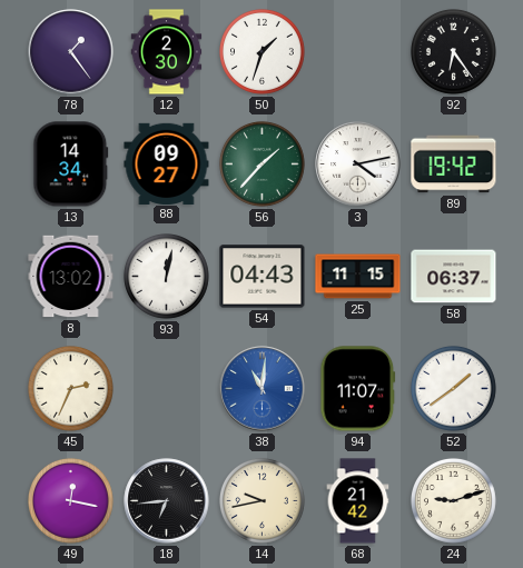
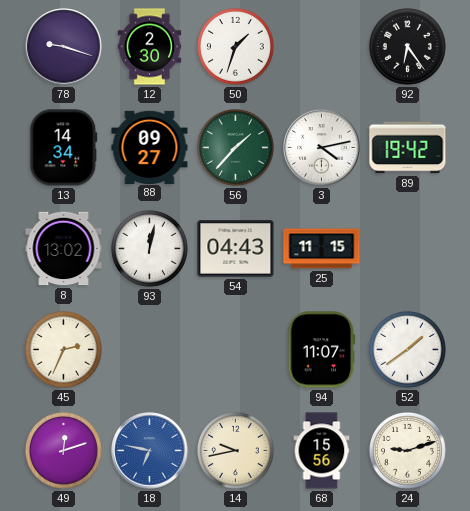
78: 1:24 -> 9:18 (64, 47)
58: 06:37 -> none (454, 277)
38: 11:01 -> none (263, 389)
49: 12:17 -> 12:12 (64, 451)
18: 6:44 -> 6:47 (150, 451)
18 dial: black -> blue (150, 451)
68: 21:42 -> 15:56 (322, 451)
